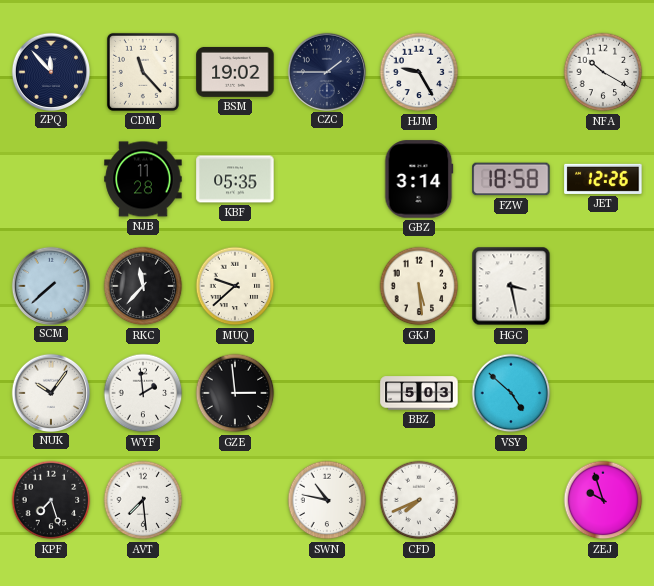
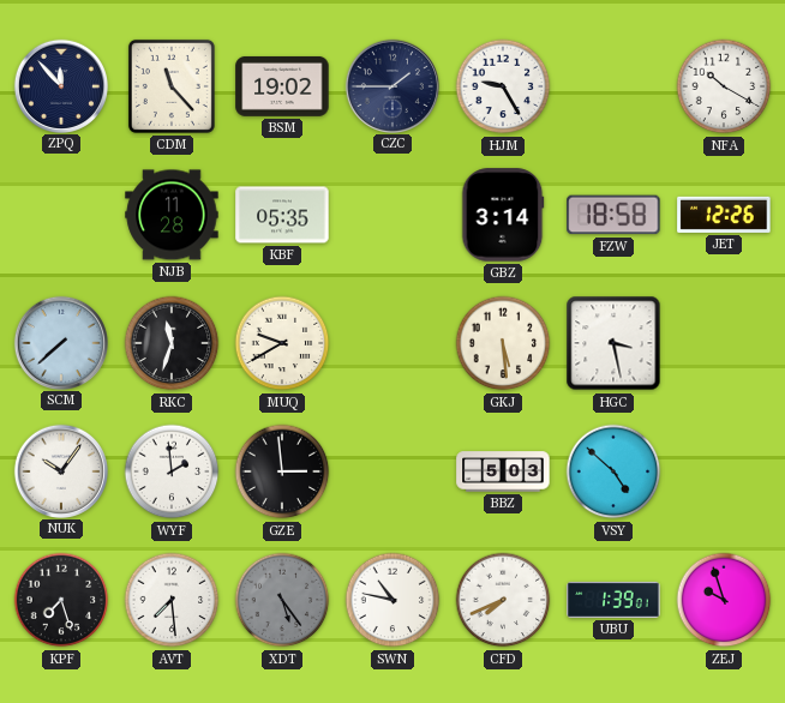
RKC: 11:37 -> 11:33 (172, 343)
MUQ: 9:38 -> 9:40 (282, 343)
XDT: none -> 5:24 (282, 600)
UBU: none -> 1:39 (613, 600)
